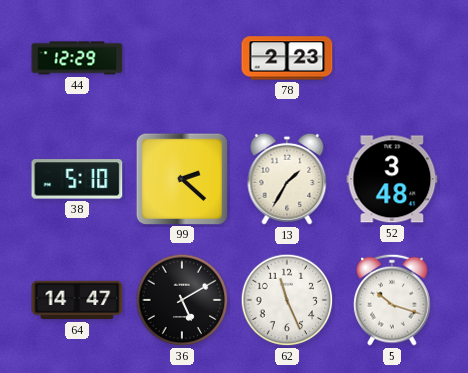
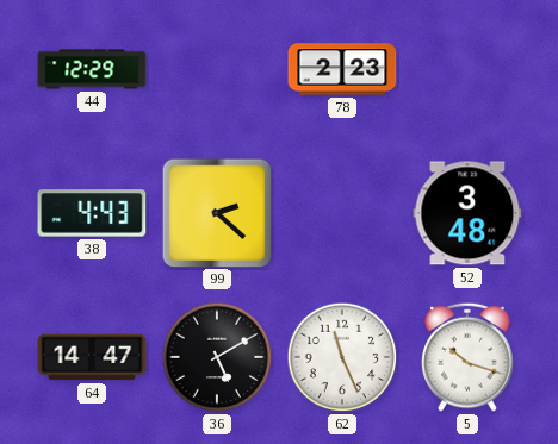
38: 5:10 -> 4:43 (92, 213)
13: 1:35 -> none (287, 179)
